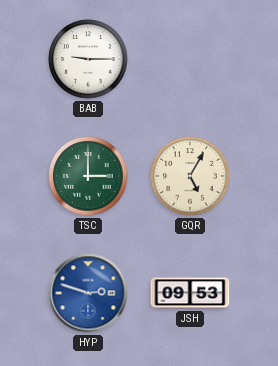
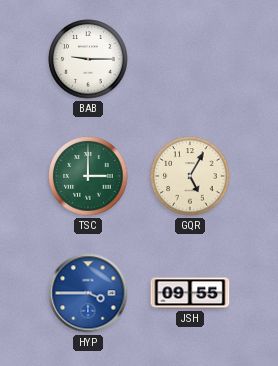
HYP: 2:48 -> 3:45 (88, 293)
JSH: 09:53 -> 09:55 (190, 293)
